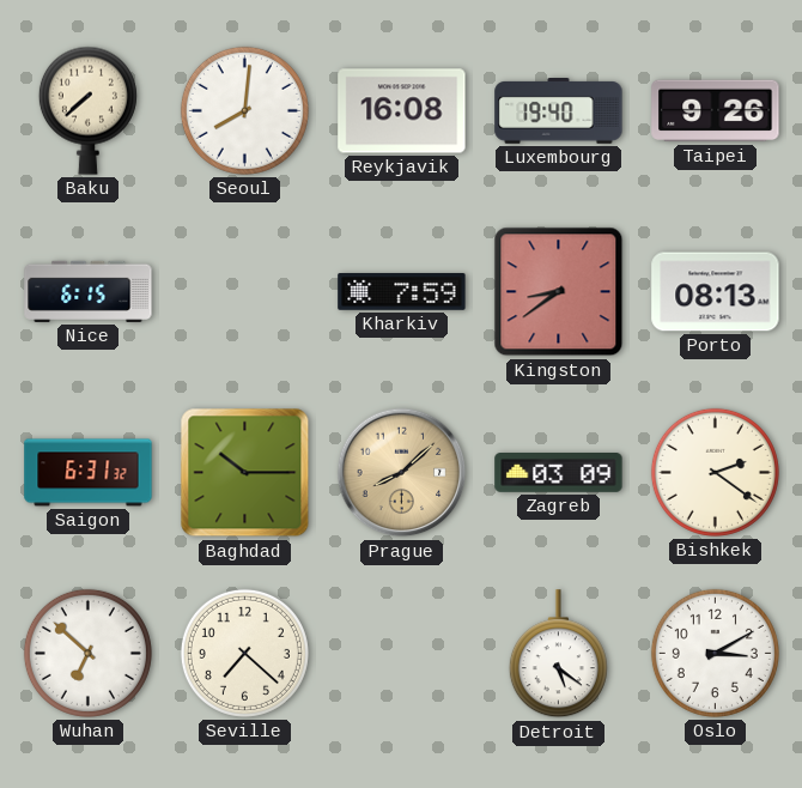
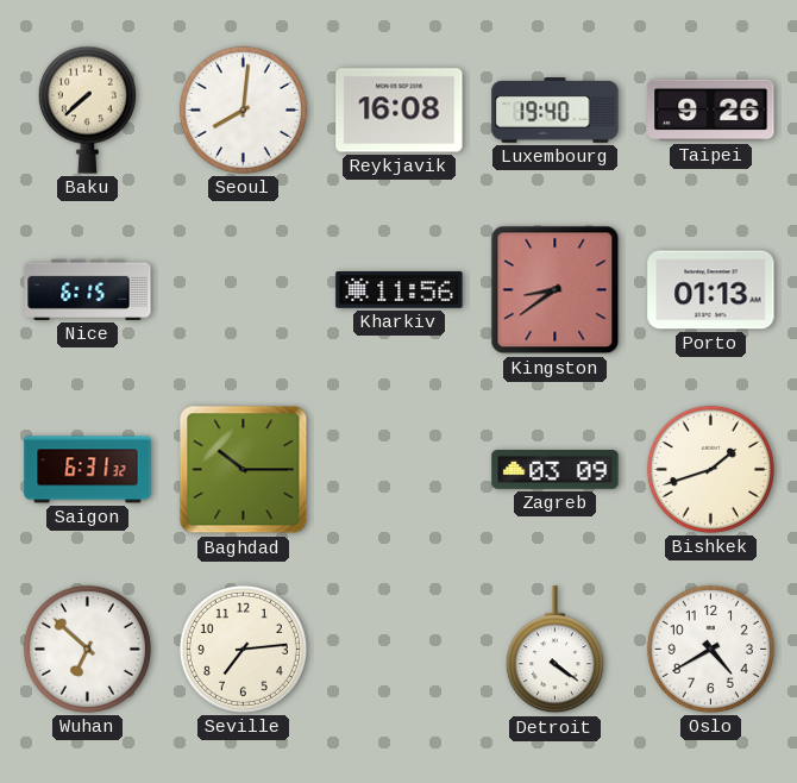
Kharkiv: 7:59 -> 11:56 (400, 290)
Porto: 08:13 -> 01:13 (711, 290)
Prague: 8:08 -> none (402, 473)
Bishkek: 2:21 -> 1:42 (710, 469)
Seville: 7:22 -> 7:14 (243, 649)
Detroit: 5:21 -> 4:21 (554, 650)
Oslo: 3:10 -> 4:40 (710, 649)
